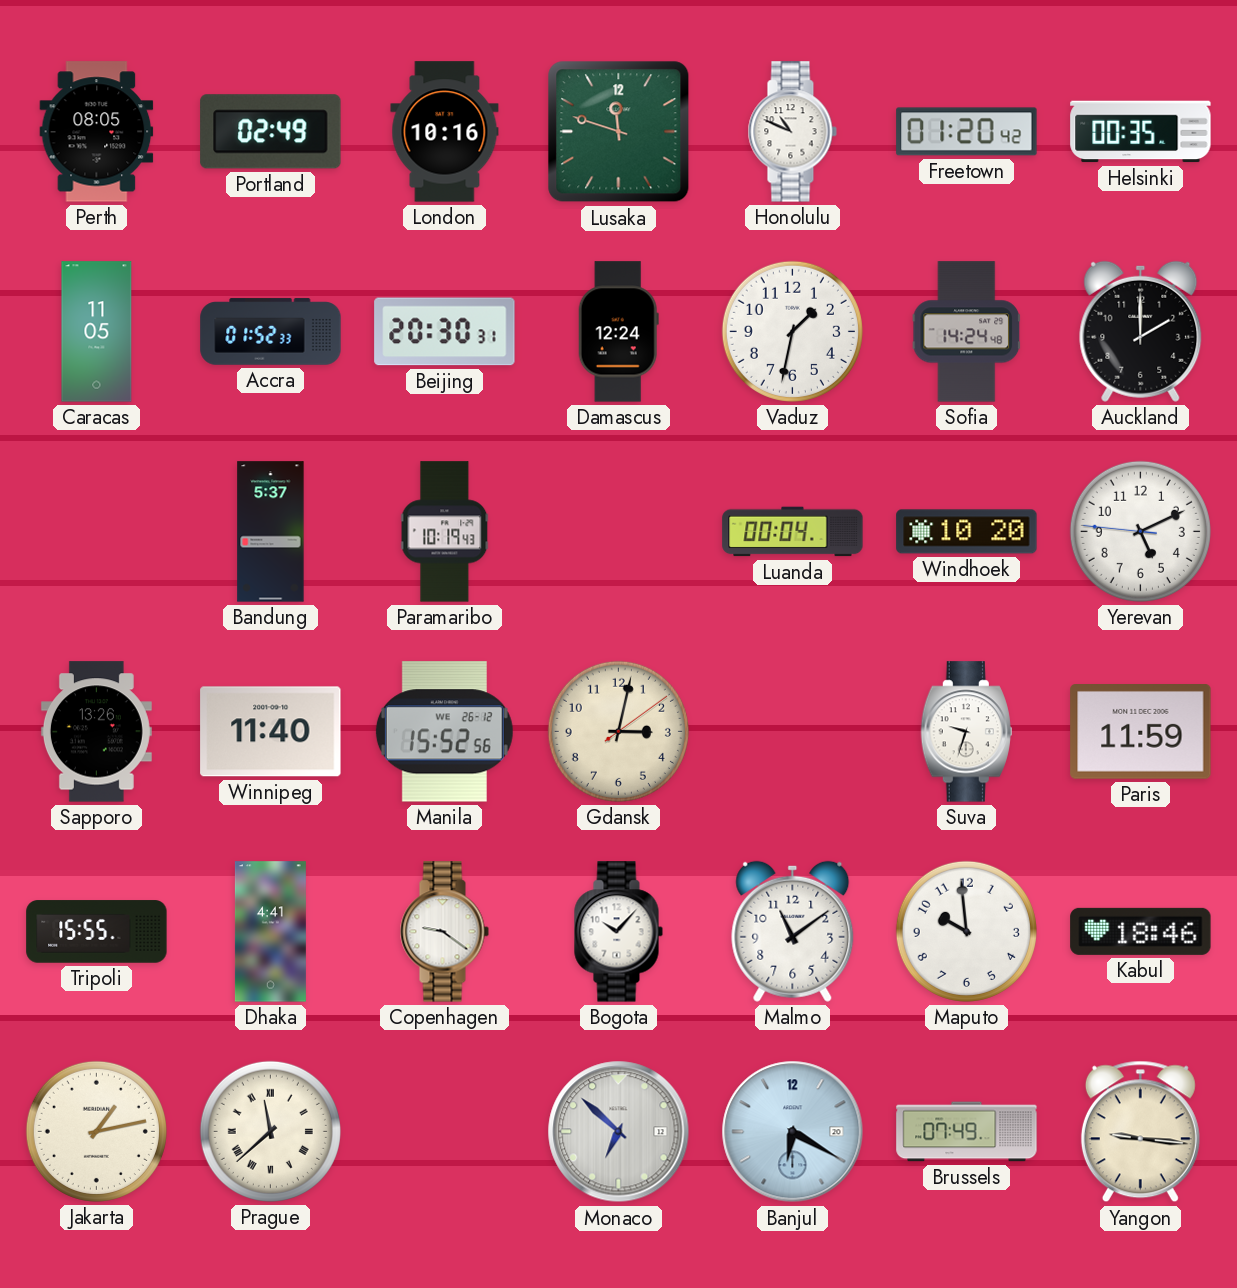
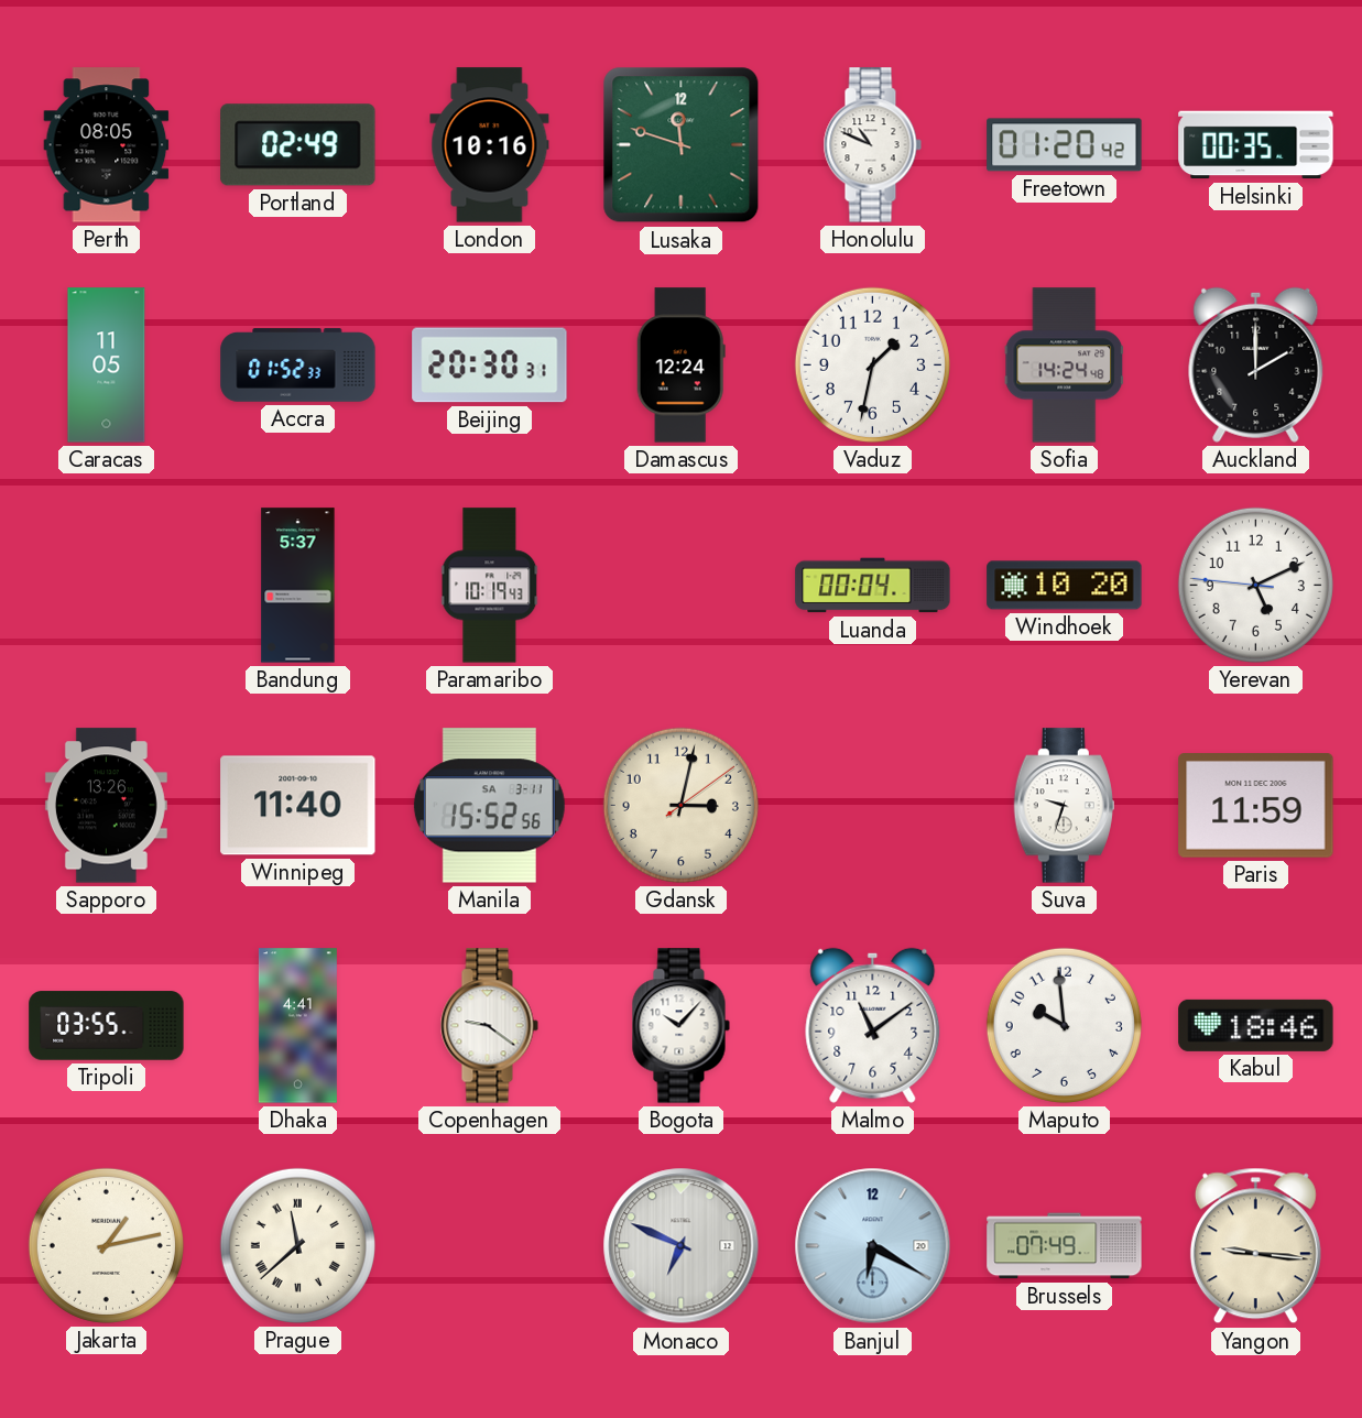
Manila date: WE 26-12 -> SA 3-11 (489, 806)
Tripoli: 15:55 -> 03:55 (107, 1026)
Monaco: 6:52 -> 6:49 (682, 1246)
